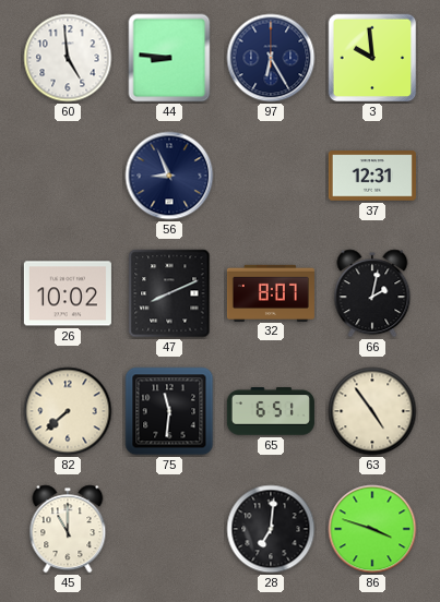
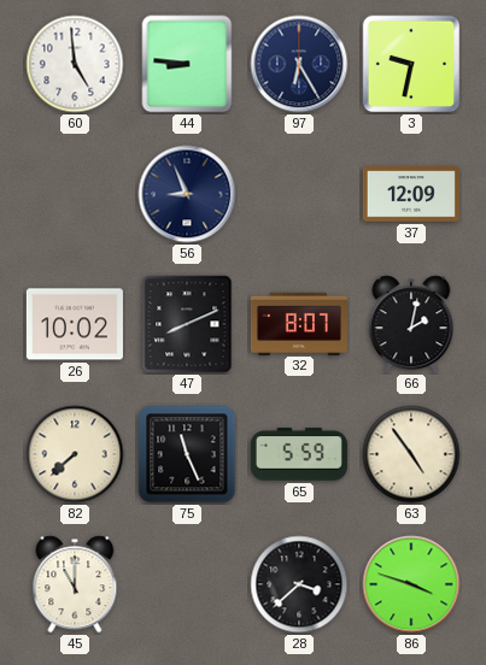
3: 9:59 -> 9:32 (411, 64)
37: 12:31 -> 12:09 (411, 194)
75: 11:31 -> 11:26 (187, 454)
65: 6:51 -> 5:59 (299, 454)
28: 7:01 -> 3:38 (299, 584)
